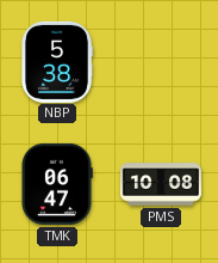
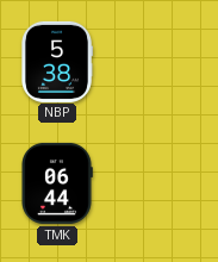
TMK: 06:47 -> 06:44 (57, 183)
PMS: 10:08 -> none (161, 184)
